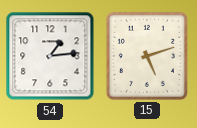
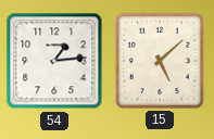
15: 5:12 -> 5:08 (160, 61)
